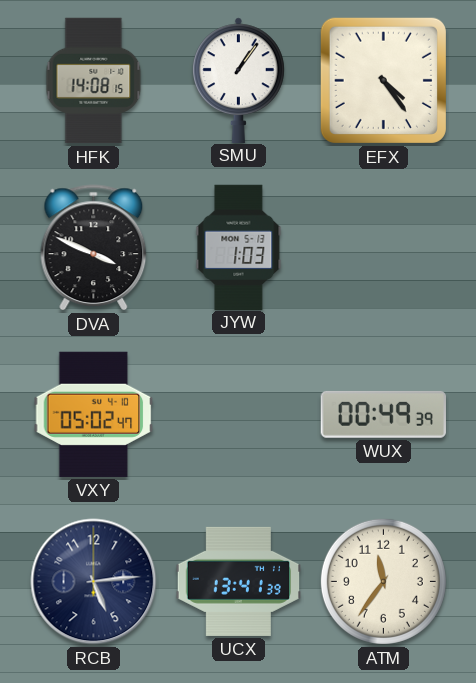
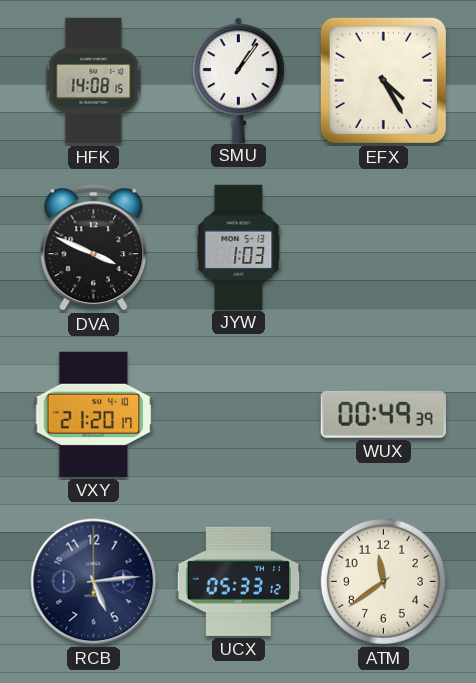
EFX: 4:24 -> 4:25 (383, 80)
VXY: 05:02 -> 21:20 (94, 414)
UCX: 13:41 -> 05:33 (239, 581)
ATM: 11:36 -> 11:39 (383, 581)
